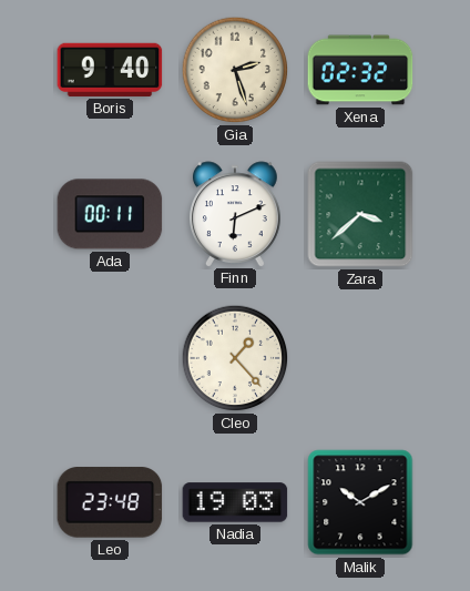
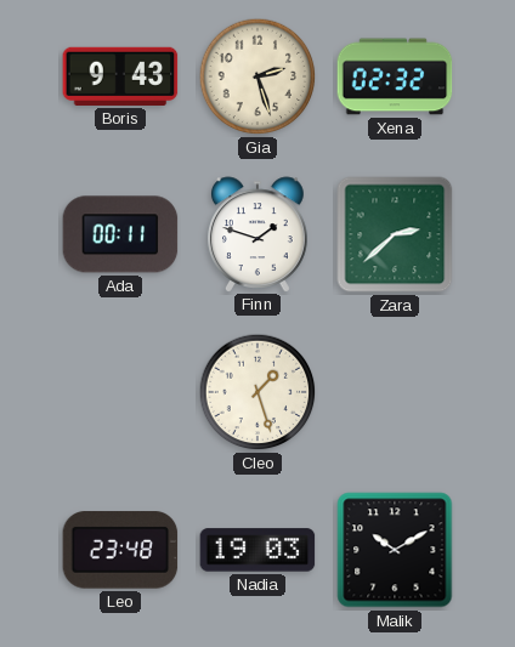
Boris: 9:40 -> 9:43 (120, 76)
Finn: 6:11 -> 1:48 (259, 234)
Zara: 3:38 -> 2:38 (395, 234)
Cleo: 1:23 -> 1:27 (257, 392)
